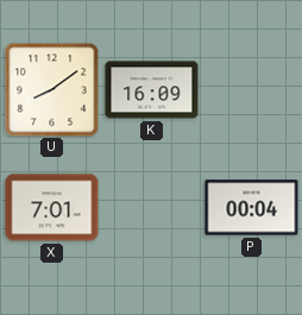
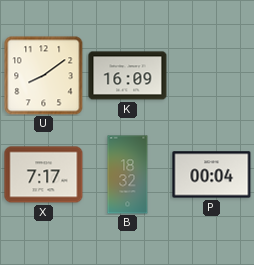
X: 7:01 -> 7:17 (44, 175)
B: none -> 18:32 (128, 175)
